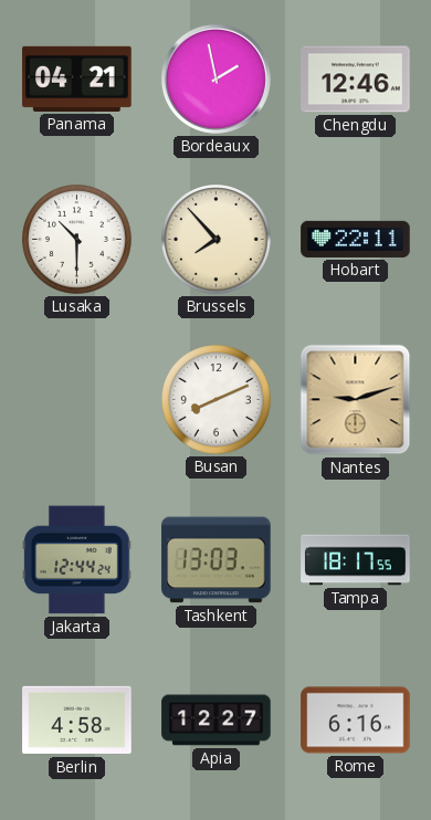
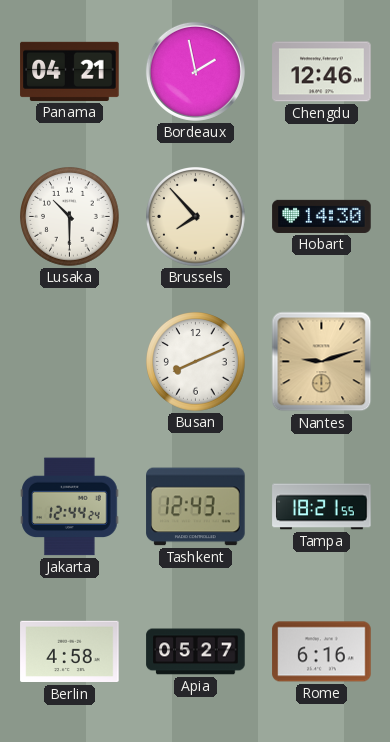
Hobart: 22:11 -> 14:30 (322, 216)
Tashkent: 13:03 -> 12:43 (196, 507)
Tampa: 18:17 -> 18:21 (322, 507)
Apia: 12:27 -> 05:27 (196, 652)
